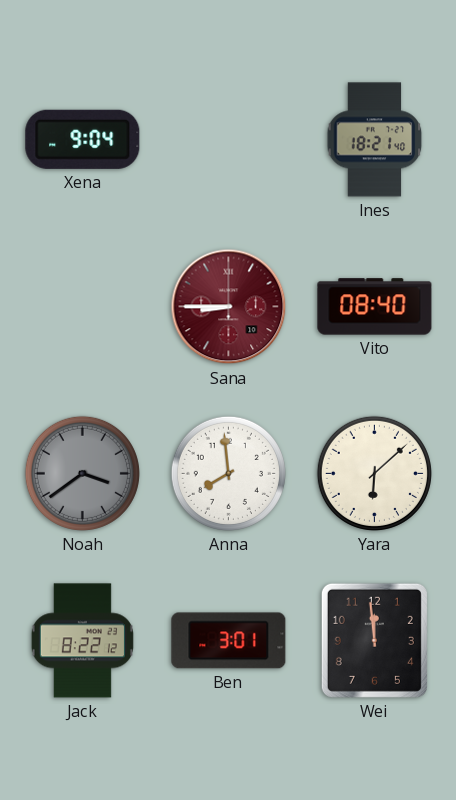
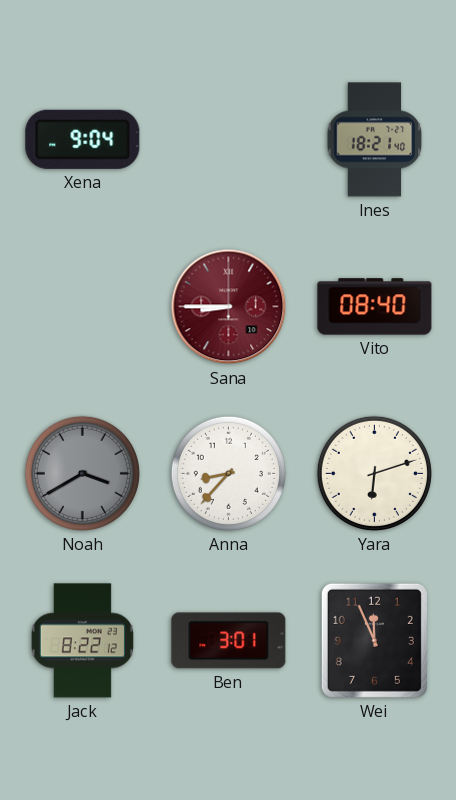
Noah: 3:39 -> 3:40 (82, 473)
Anna: 7:59 -> 8:37 (228, 473)
Yara: 6:08 -> 6:12 (374, 473)
Wei: 11:59 -> 11:56 (374, 640)
